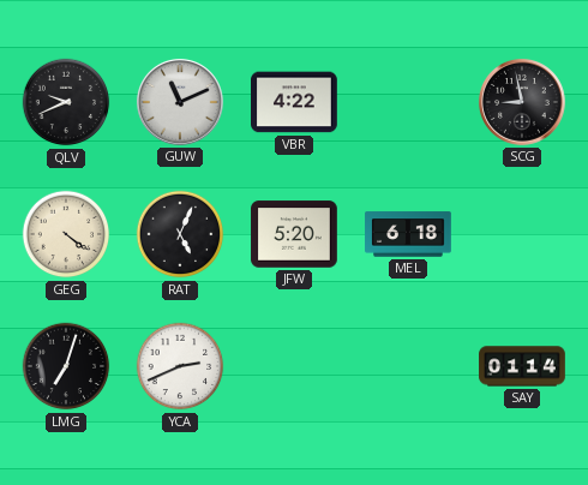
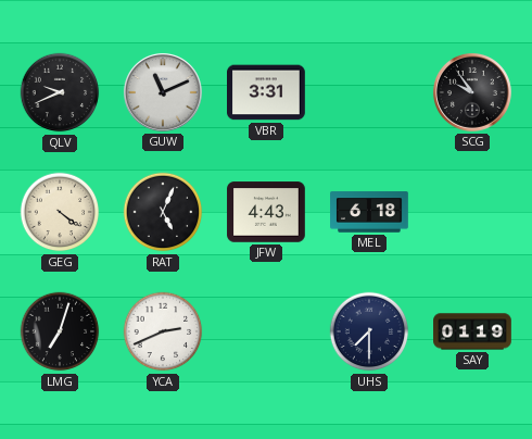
VBR: 4:22 -> 3:31 (266, 92)
SCG: 8:58 -> 9:54 (472, 92)
JFW: 5:20 -> 4:43 (266, 212)
UHS: none -> 7:30 (369, 331)
SAY: 01:14 -> 01:19 (472, 331)
